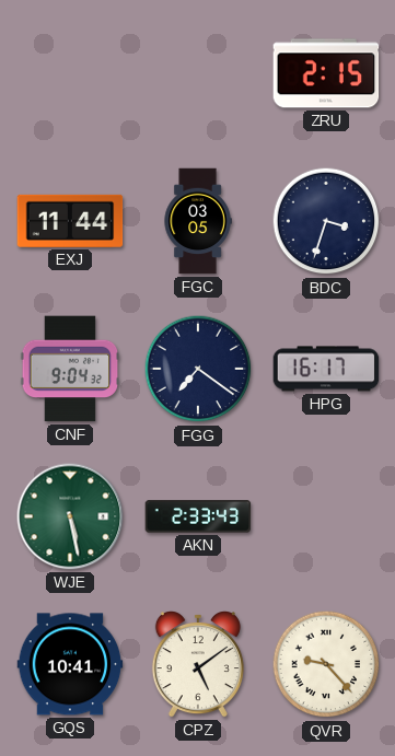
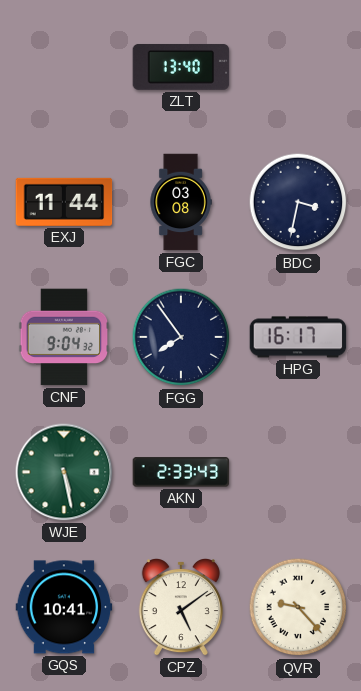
ZLT: none -> 13:40 (181, 67)
ZRU: 2:15 -> none (326, 73)
FGC: 03:05 -> 03:08 (181, 202)
BDC: 3:33 -> 3:32 (298, 202)
FGG: 7:21 -> 7:54 (181, 337)
